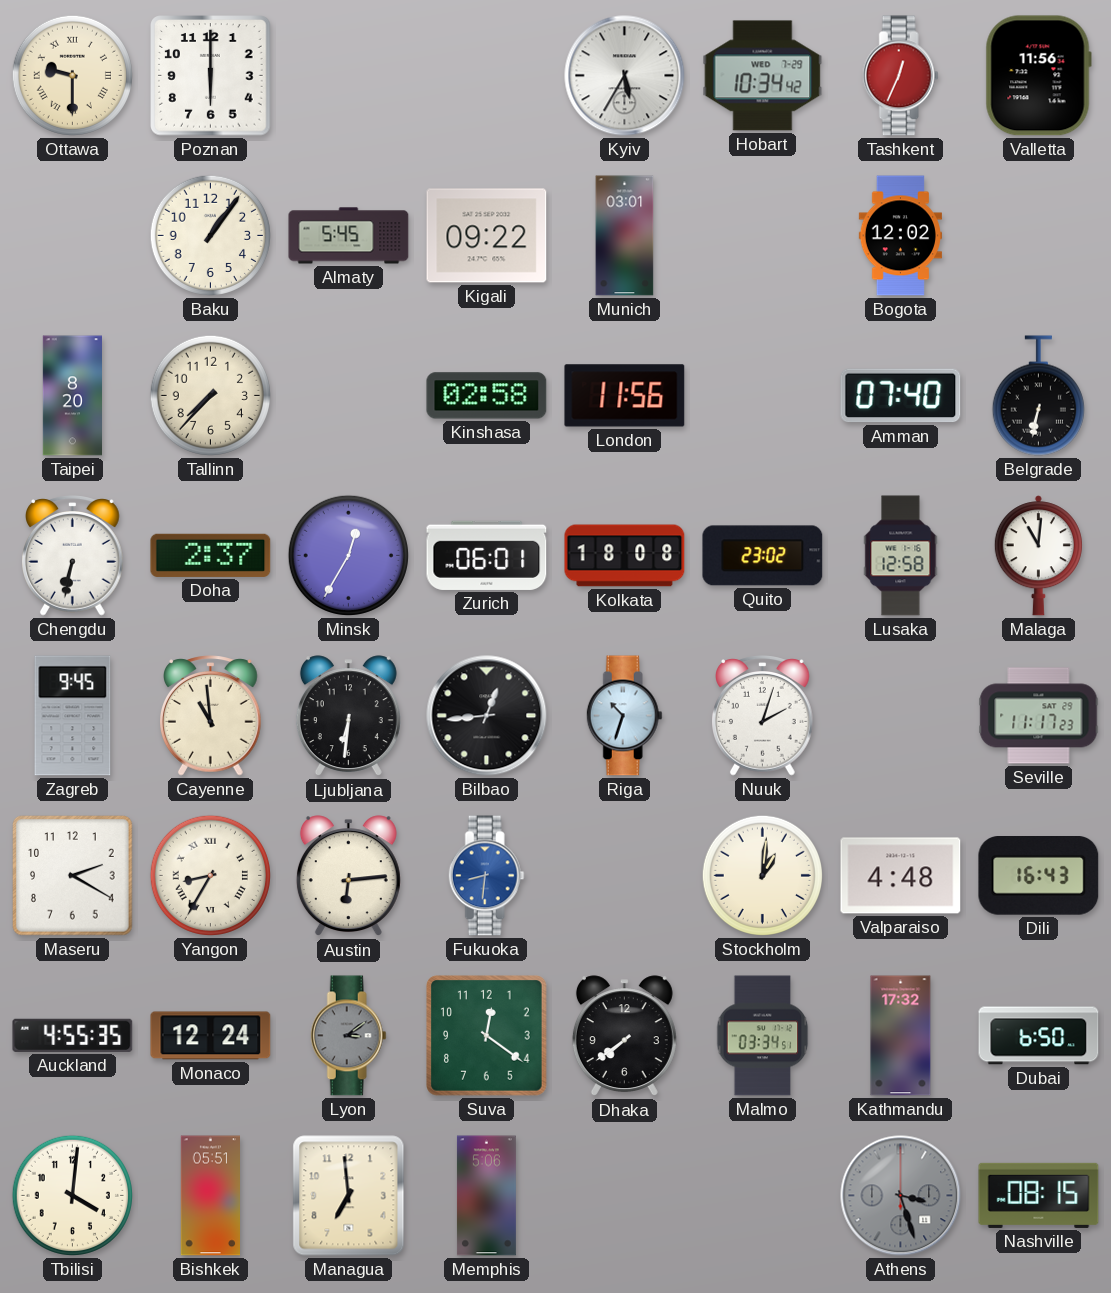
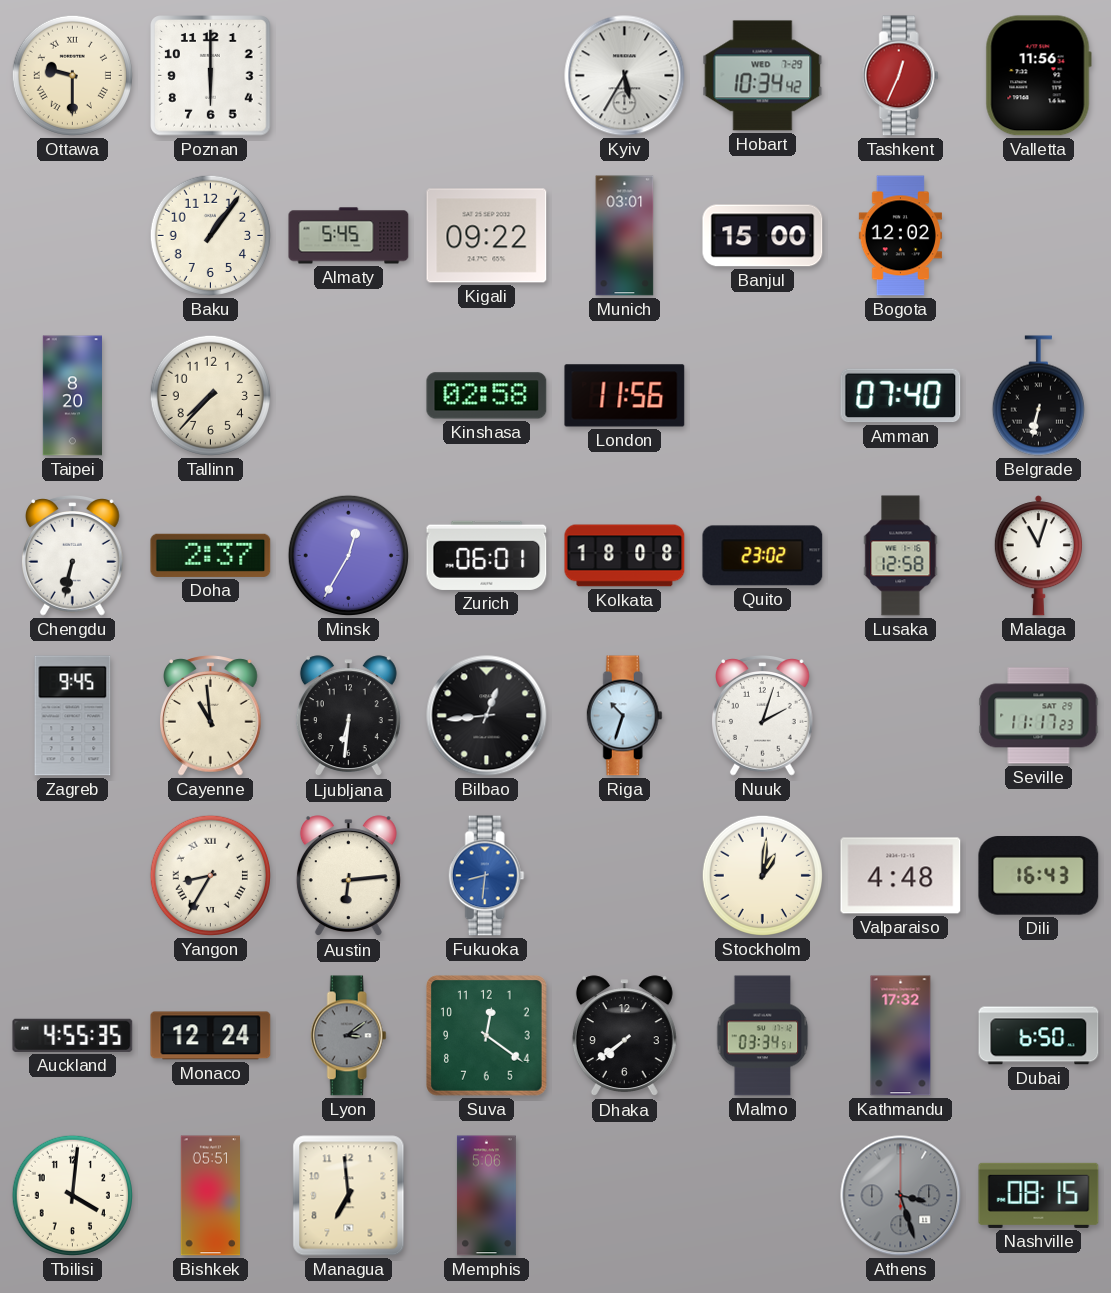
Banjul: none -> 15:00 (763, 236)
Malaga: 11:01 -> 11:03 (1038, 556)
Maseru: 2:20 -> none (73, 876)
